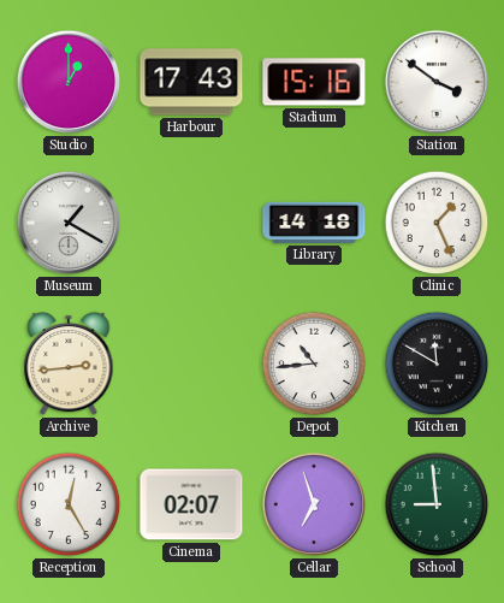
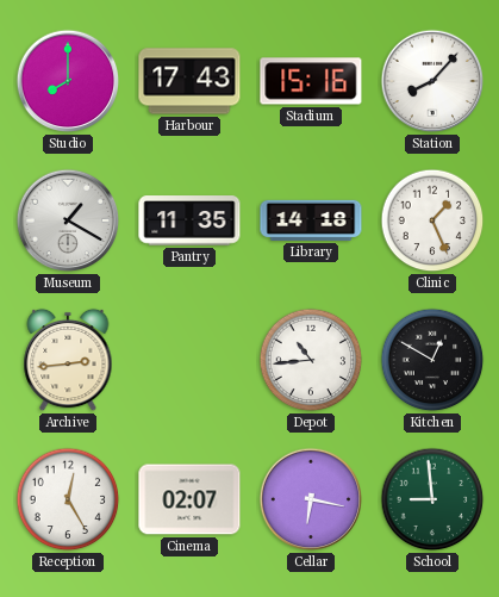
Studio: 1:00 -> 8:00 (68, 81)
Station: 3:51 -> 8:07 (432, 81)
Pantry: none -> 11:35 (189, 220)
Kitchen: 11:50 -> 12:50 (432, 360)
Cellar: 6:57 -> 6:17 (311, 499)
